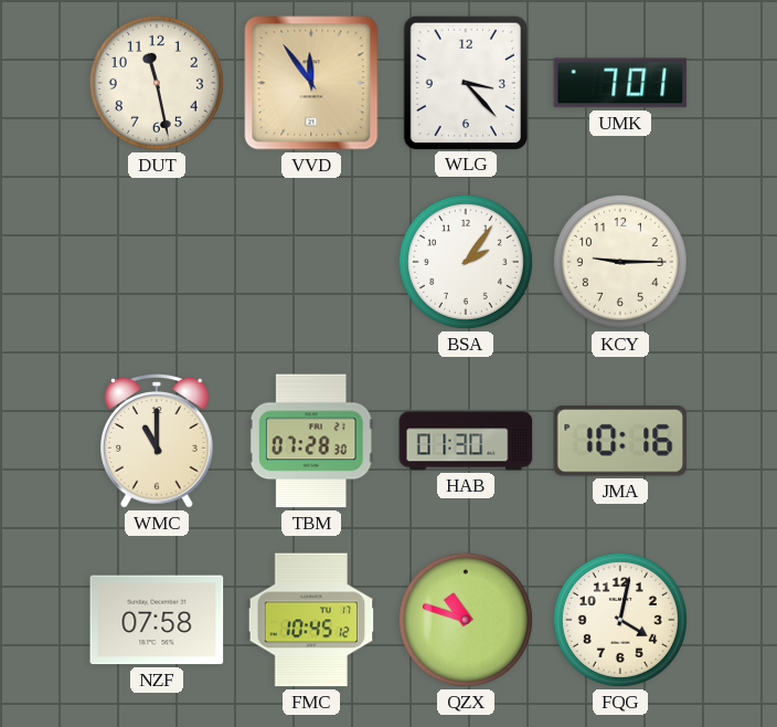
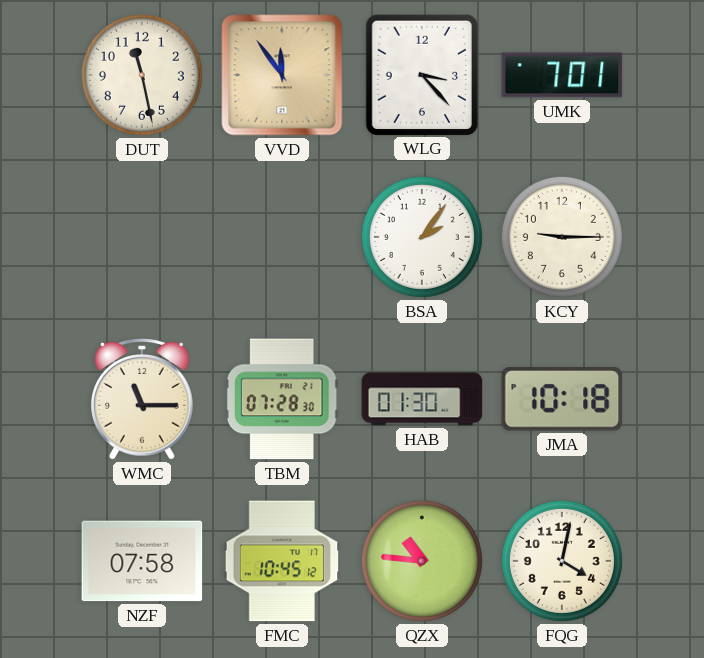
WMC: 11:00 -> 11:15 (143, 399)
JMA: 10:16 -> 10:18 (562, 399)
QZX: 10:48 -> 10:46 (422, 561)
